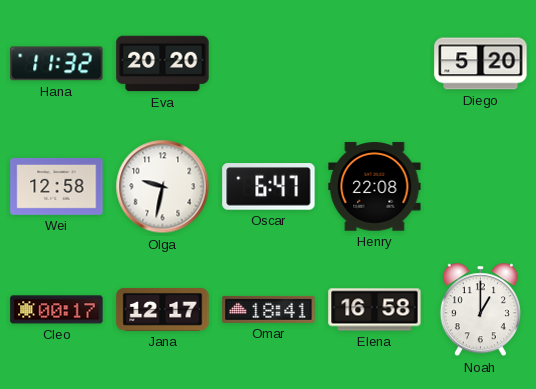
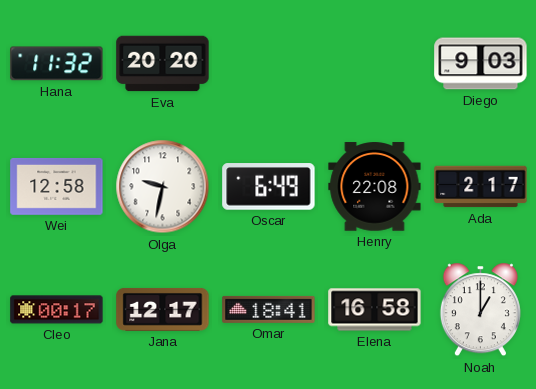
Diego: 5:20 -> 9:03 (481, 64)
Oscar: 6:47 -> 6:49 (269, 187)
Ada: none -> 2:17 (481, 187)
